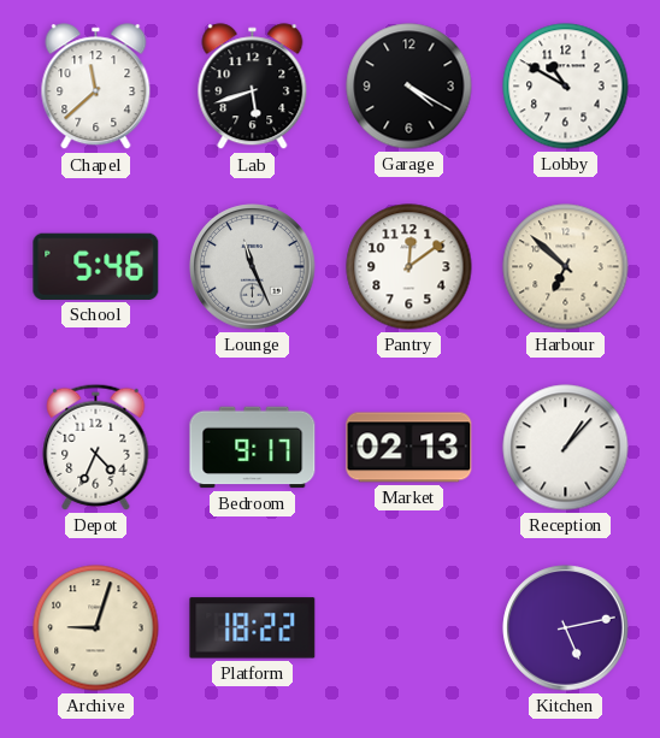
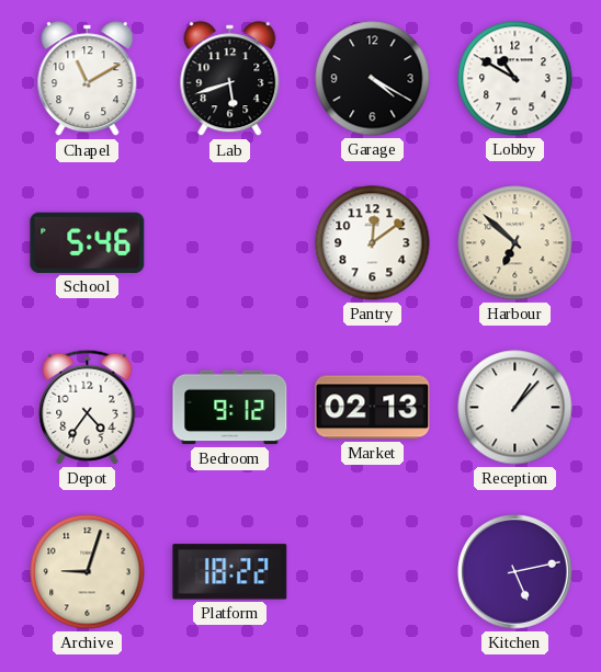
Chapel: 11:38 -> 11:10 (88, 79)
Lounge: 11:26 -> none (253, 267)
Depot: 4:34 -> 4:36 (88, 407)
Bedroom: 9:17 -> 9:12 (230, 408)
